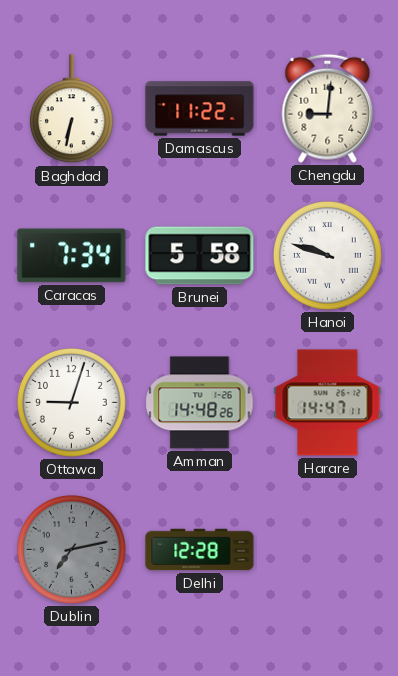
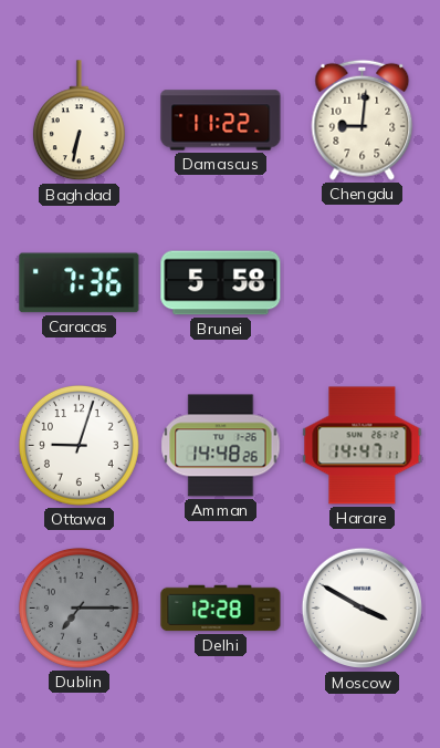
Caracas: 7:34 -> 7:36 (80, 283)
Hanoi: 9:48 -> none (327, 255)
Dublin: 7:13 -> 7:15 (78, 607)
Moscow: none -> 3:50 (363, 609)
